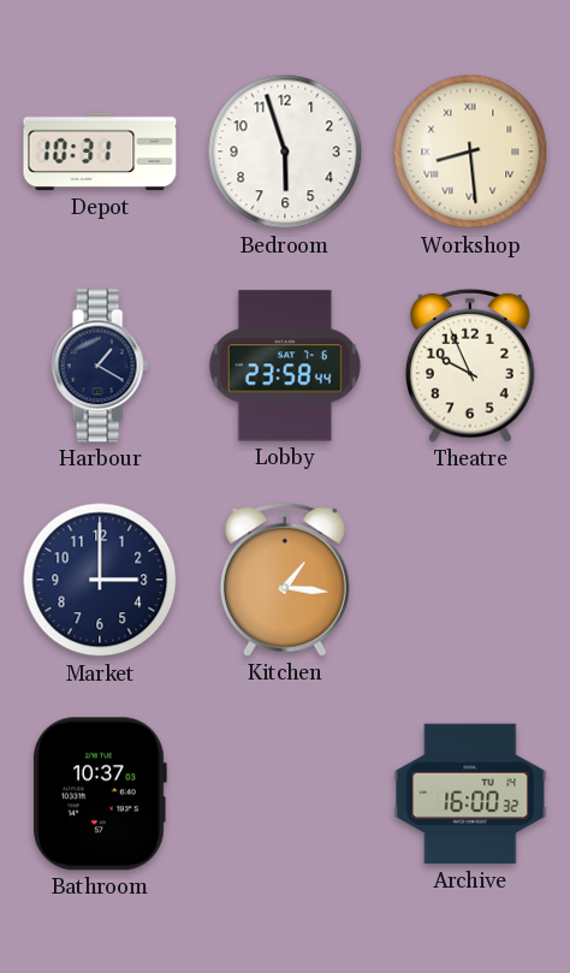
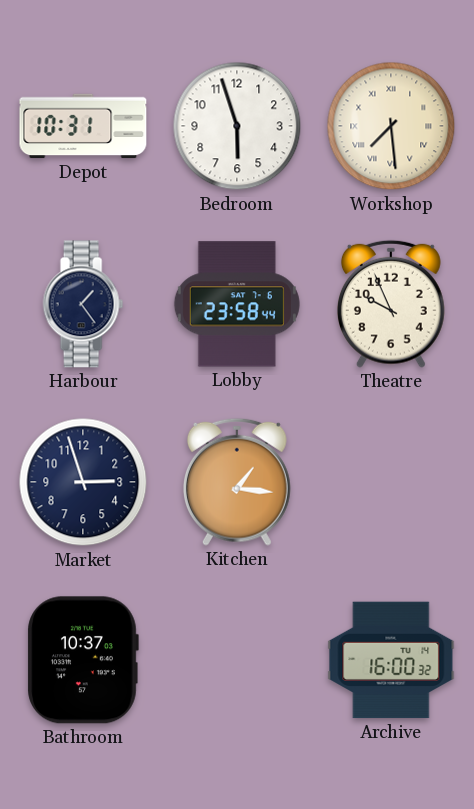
Workshop: 8:29 -> 7:29 (391, 126)
Harbour: 1:20 -> 1:24 (83, 304)
Market: 3:00 -> 2:57 (83, 482)
